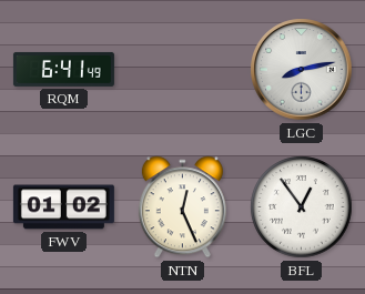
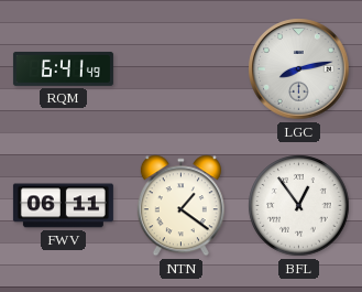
FWV: 01:02 -> 06:11 (63, 206)
NTN: 12:26 -> 1:21 (180, 206)
